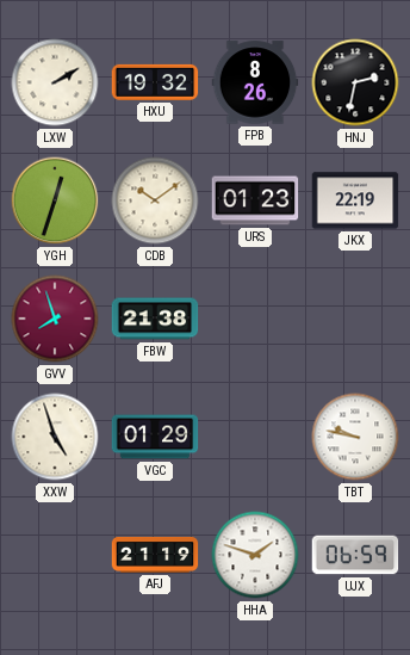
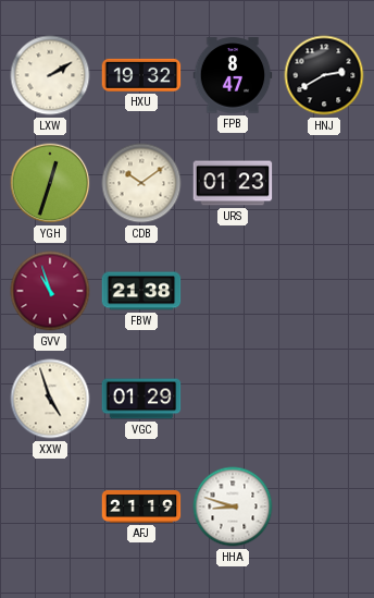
FPB: 8:26 -> 8:47 (233, 75)
HNJ: 2:32 -> 2:40 (324, 75)
JKX: 22:19 -> none (355, 200)
GVV: 7:57 -> 10:57 (50, 291)
TBT: 9:47 -> none (355, 437)
HHA: 1:48 -> 8:48 (233, 507)
UJX: 06:59 -> none (355, 555)
